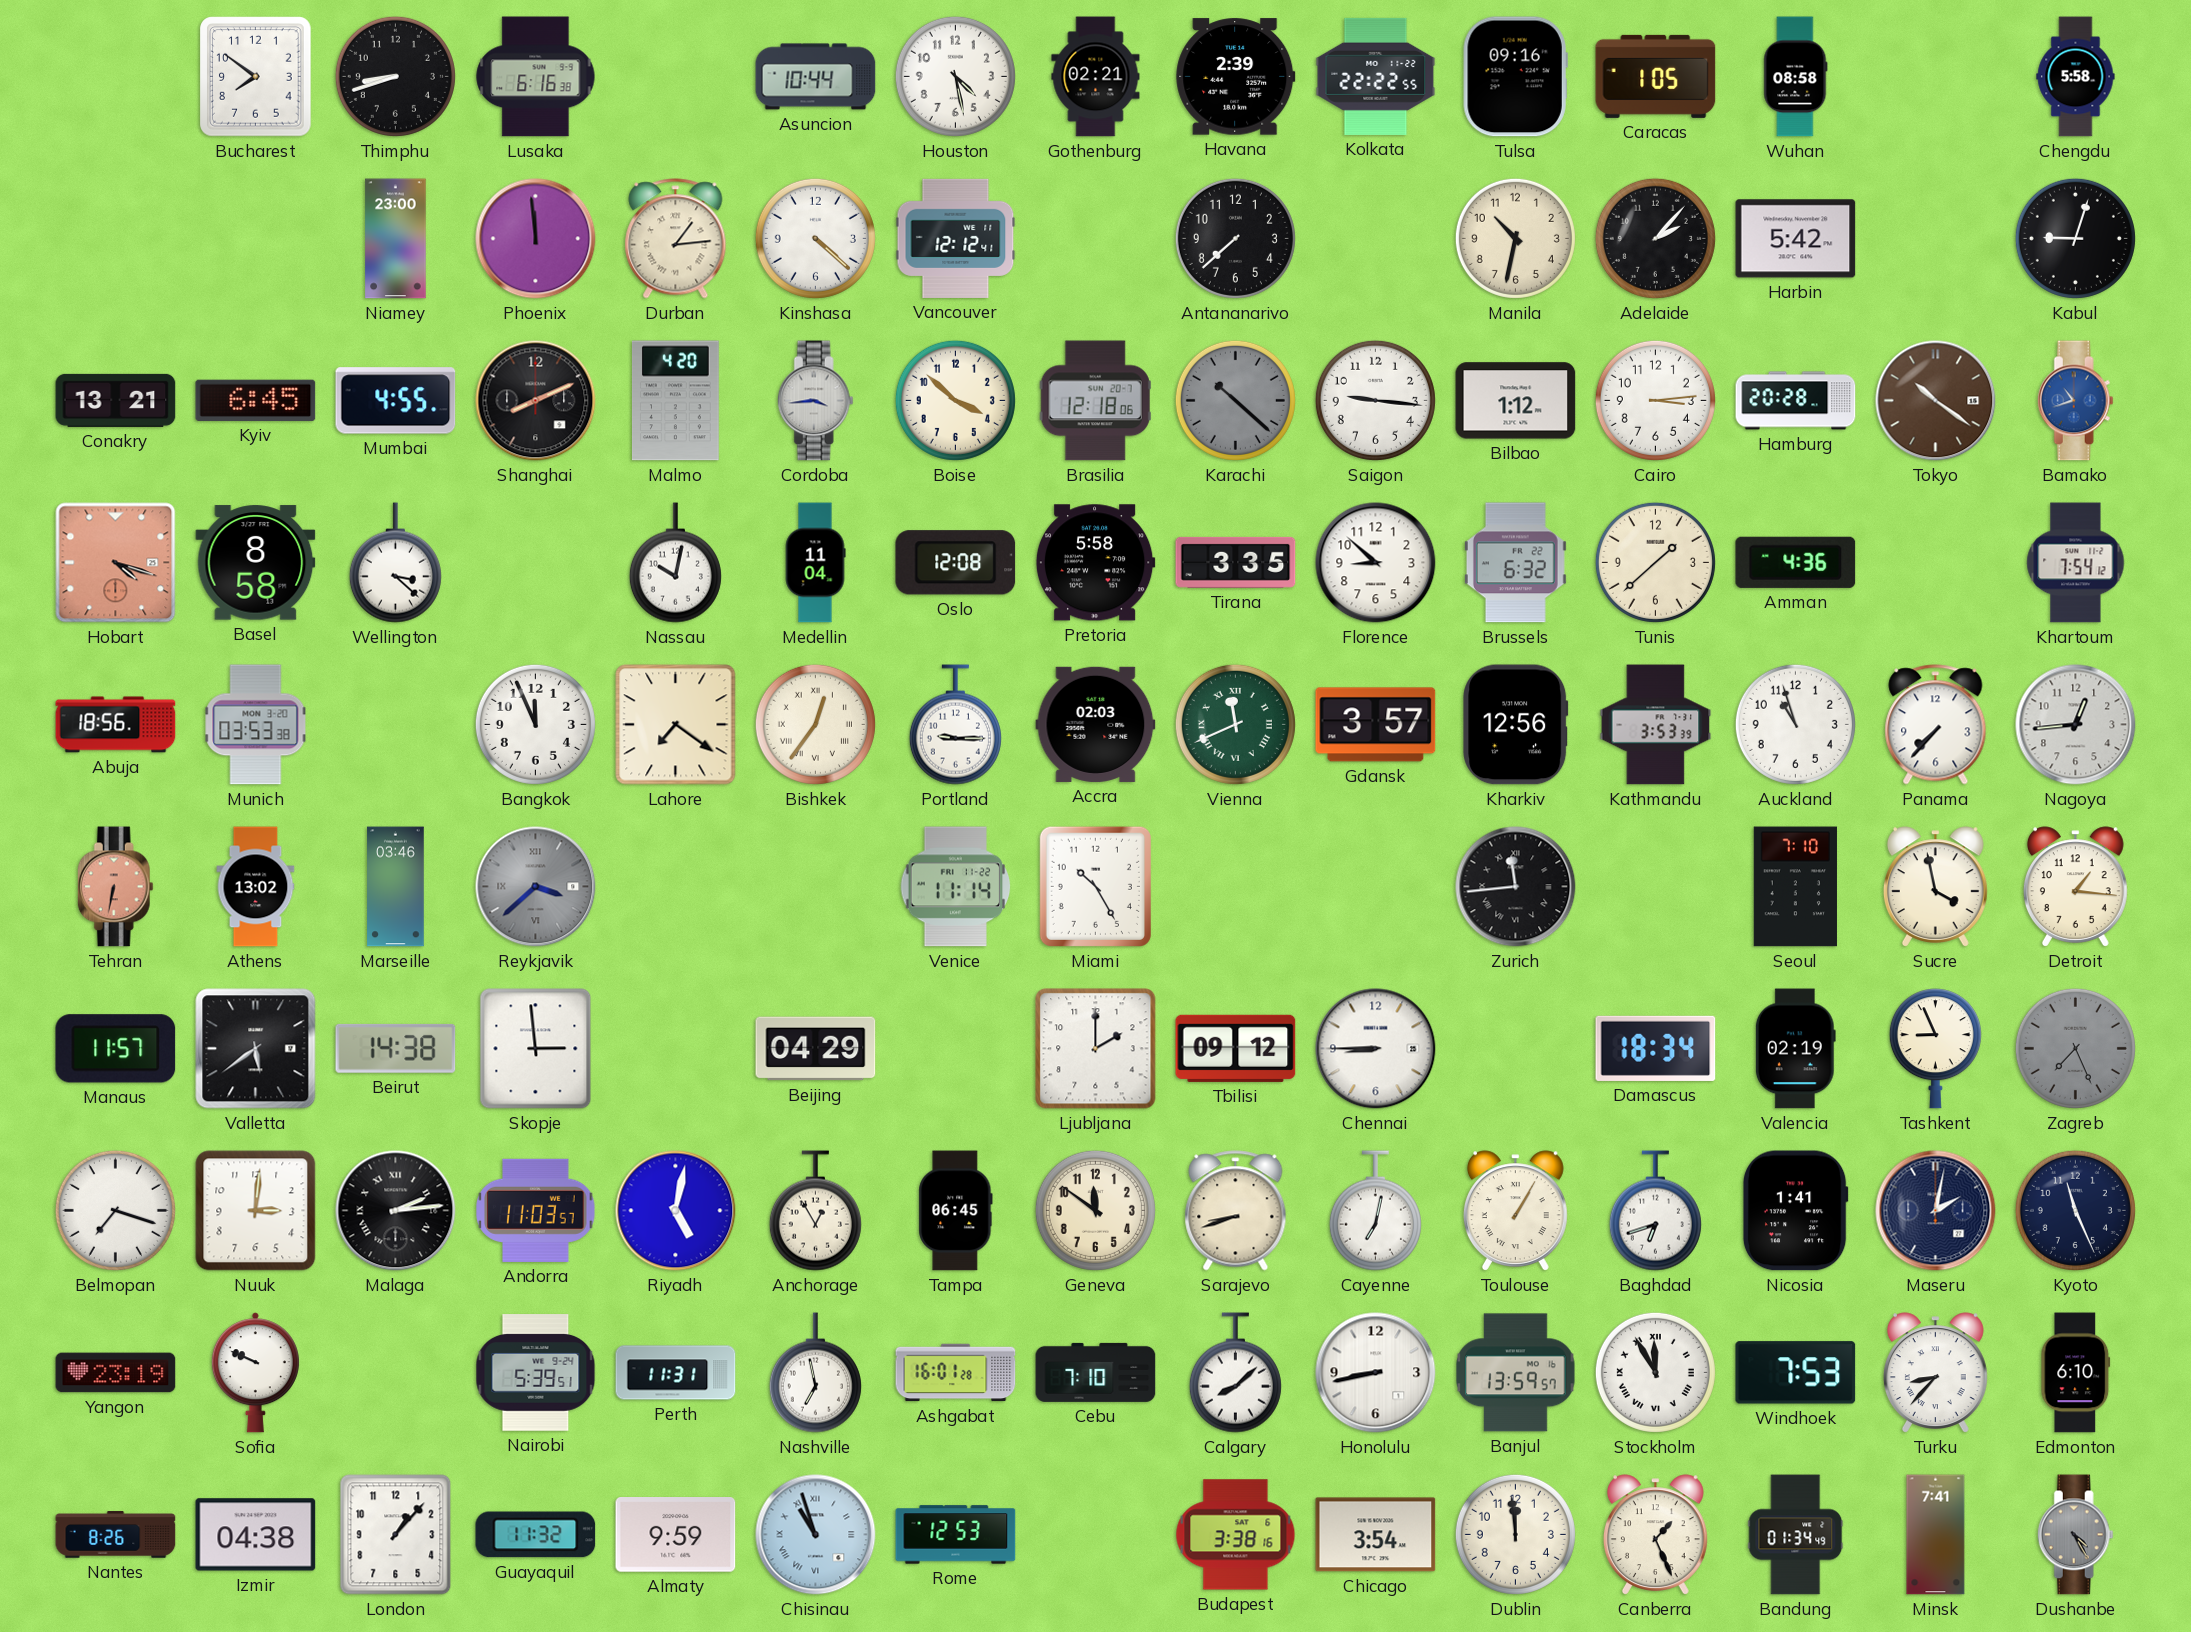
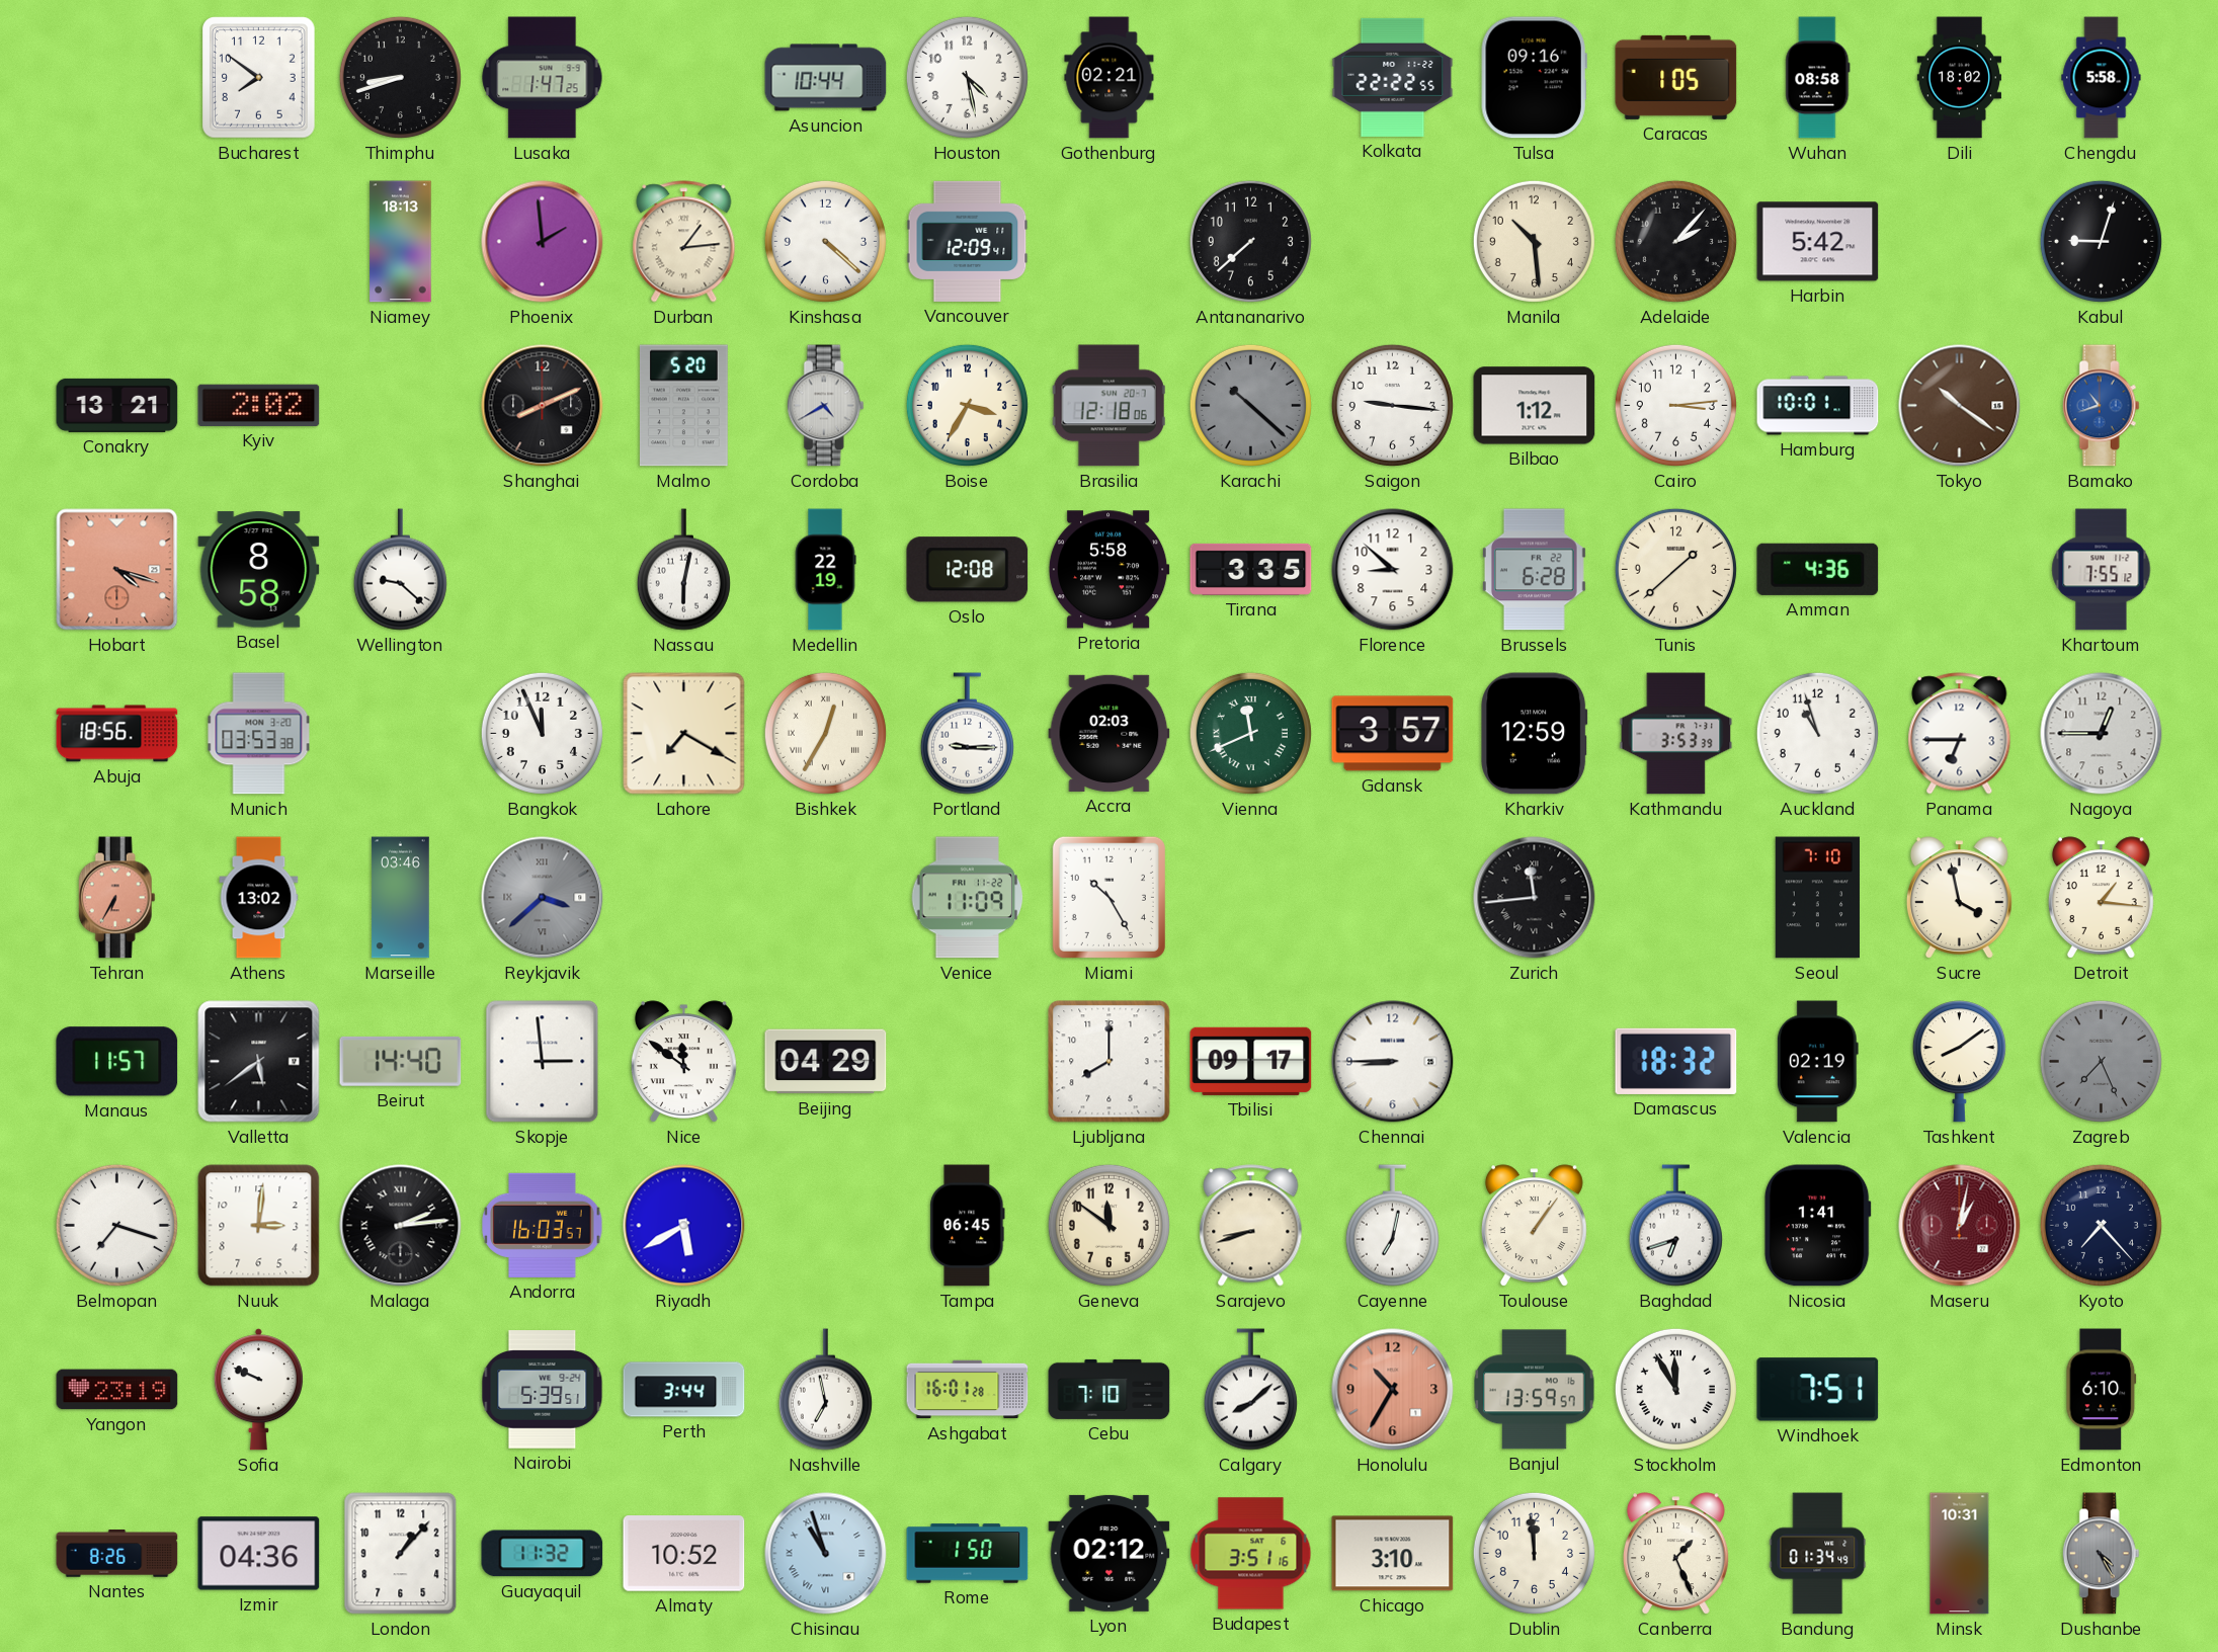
Lusaka: 6:16 -> 1:47 (543, 78)
Havana: 2:39 -> none (1236, 77)
Dili: none -> 18:02 (1959, 78)
Niamey: 23:00 -> 18:13 (401, 242)
Phoenix: 11:59 -> 1:59 (543, 242)
Vancouver: 12:12 -> 12:09 (968, 241)
Manila: 10:32 -> 10:29 (1534, 241)
Kyiv: 6:45 -> 2:02 (259, 405)
Mumbai: 4:55 -> none (396, 401)
Malmo: 4:20 -> 5:20 (683, 406)
Cordoba: 3:44 -> 4:40 (825, 406)
Boise: 3:52 -> 3:35 (967, 405)
Hamburg: 20:28 -> 10:01 (1818, 406)
Wellington: 3:22 -> 9:22 (400, 570)
Nassau: 10:02 -> 6:02 (683, 570)
Medellin: 11:04 -> 22:19 (825, 570)
Brussels: 6:32 -> 6:28 (1534, 570)
Khartoum: 7:54 -> 7:55 (2102, 570)
Lahore: 7:21 -> 7:20 (684, 734)
Bishkek: 12:36 -> 12:35 (825, 733)
Kharkiv: 12:56 -> 12:59 (1535, 734)
Panama: 7:37 -> 6:45 (1960, 734)
Nagoya: 12:44 -> 12:45 (2102, 734)
Tehran: 6:32 -> 6:35 (116, 898)
Venice: 11:14 -> 11:09 (968, 898)
Beirut: 14:38 -> 14:40 (401, 1061)
Nice: none -> 11:51 (683, 1062)
Ljubljana: 2:00 -> 8:00 (1110, 1062)
Tbilisi: 09:12 -> 09:17 (1251, 1061)
Damascus: 18:34 -> 18:32 (1676, 1061)
Tashkent: 8:56 -> 8:09 (1959, 1062)
Andorra: 11:03 -> 16:03 (543, 1225)
Riyadh: 5:02 -> 5:40 (684, 1226)
Anchorage: 12:55 -> none (815, 1211)
Toulouse: 1:05 -> 1:06 (1534, 1226)
Maseru: 2:02 -> 1:02 (1960, 1226)
Maseru dial: navy -> burgundy (1960, 1226)
Kyoto: 11:26 -> 7:23 (2101, 1225)
Perth: 11:31 -> 3:44 (684, 1390)
Honolulu: 8:43 -> 10:35 (1393, 1390)
Honolulu dial: white -> salmon (1393, 1390)
Windhoek: 7:53 -> 7:51 (1818, 1390)
Turku: 8:37 -> none (1935, 1373)
Izmir: 04:38 -> 04:36 (259, 1554)
Almaty: 9:59 -> 10:52 (684, 1554)
Rome: 12:53 -> 1:50 (968, 1554)
Lyon: none -> 02:12 (1110, 1553)
Budapest: 3:38 -> 3:51 (1251, 1554)
Chicago: 3:54 -> 3:10 (1393, 1554)
Minsk: 7:41 -> 10:31 (1960, 1554)
